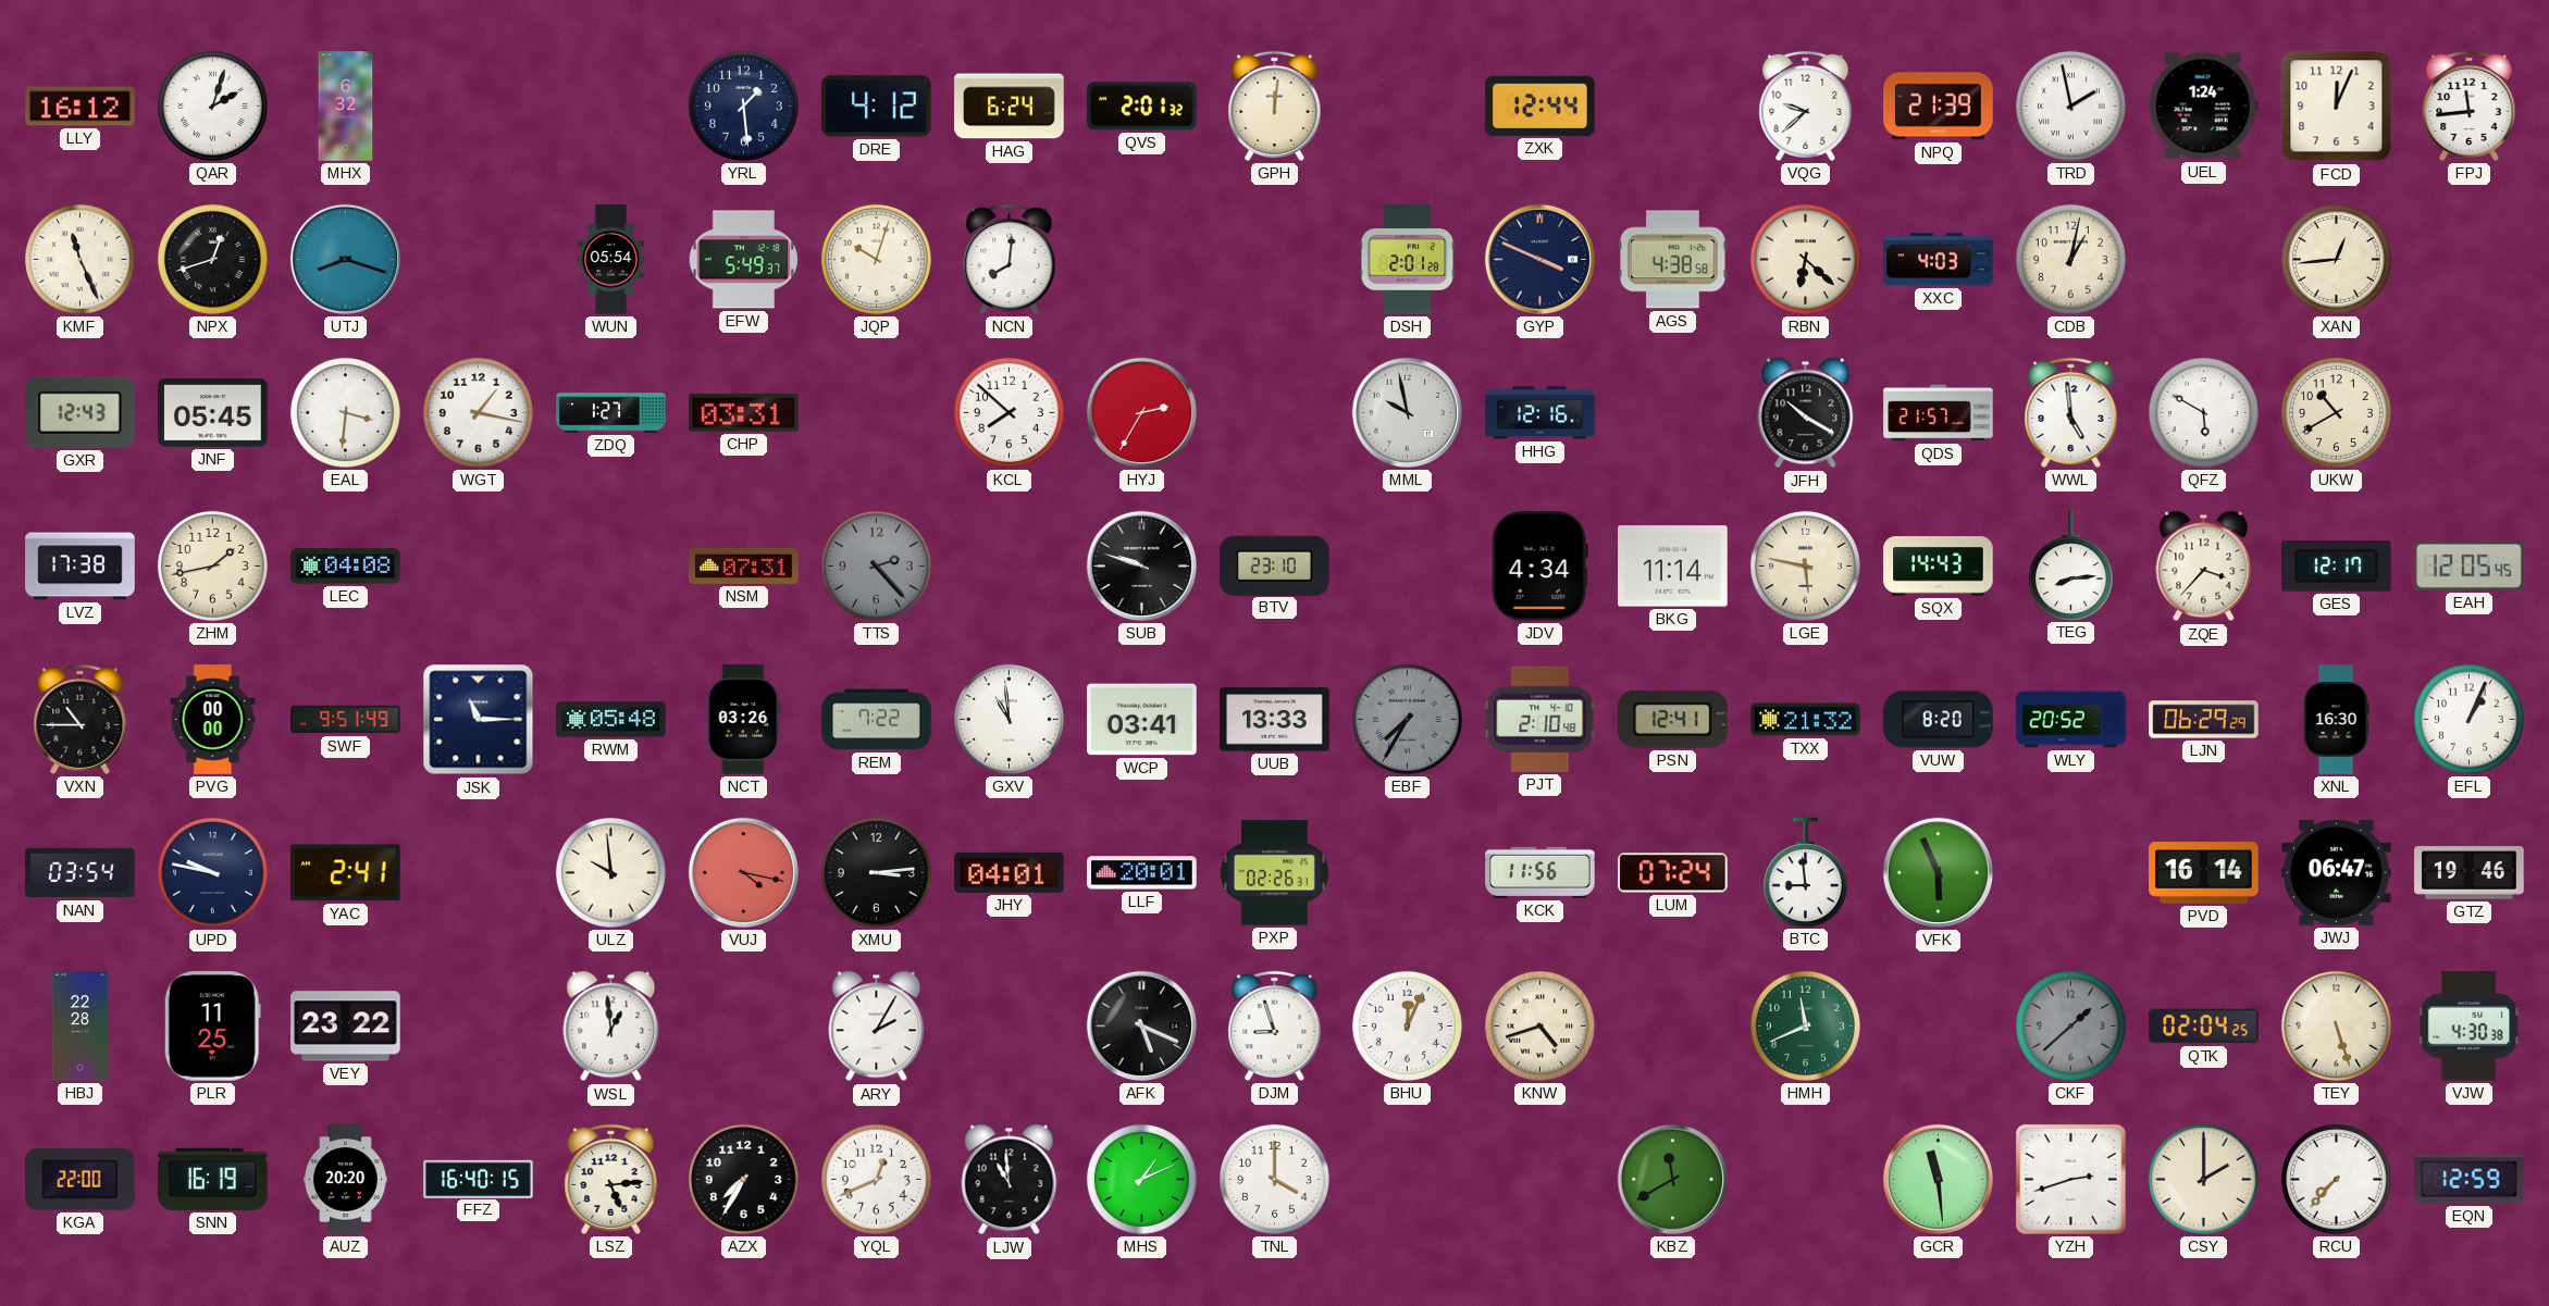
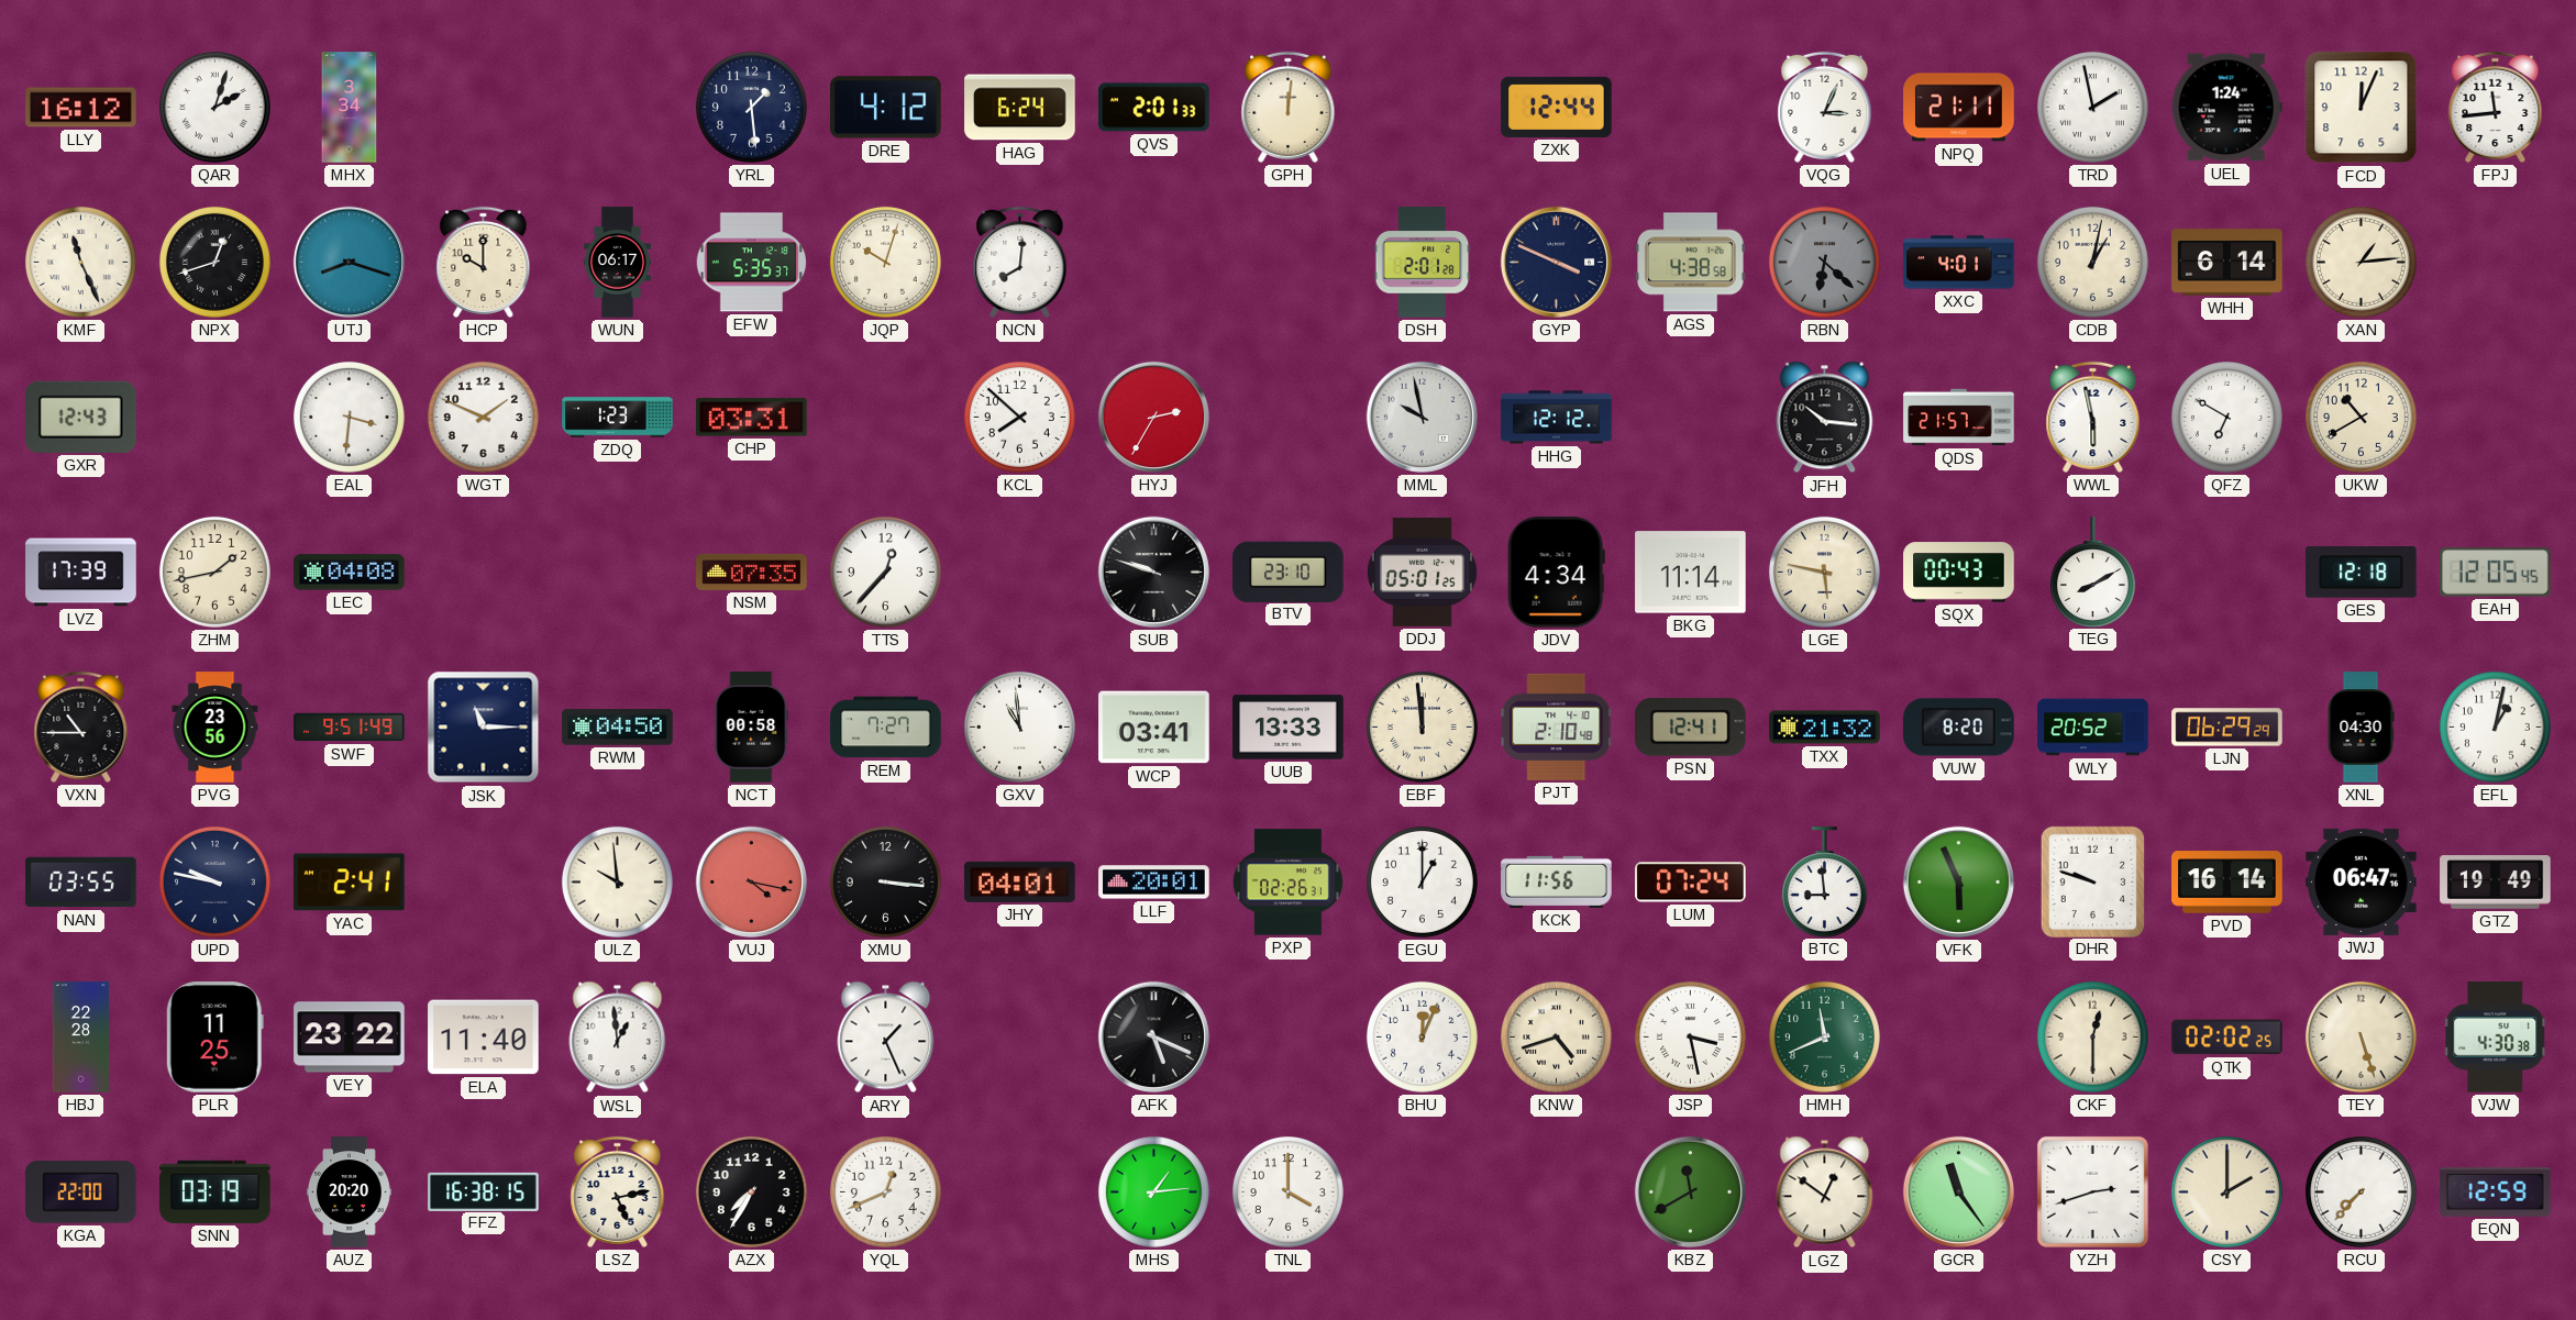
MHX: 6:32 -> 3:34 (350, 108)
QVS: 2:01:32 -> 2:01:33 (1154, 108)
VQG: 9:38 -> 3:04 (1825, 107)
NPQ: 21:39 -> 21:11 (1959, 108)
HCP: none -> 10:00 (484, 262)
WUN: 05:54 -> 06:17 (617, 263)
EFW: 5:49 -> 5:35 (752, 263)
RBN dial: cream -> grey (1824, 262)
XXC: 4:03 -> 4:01 (1959, 263)
WHH: none -> 6:14 (2227, 263)
XAN: 12:44 -> 1:14 (2361, 262)
JNF: 05:45 -> none (213, 413)
WGT: 1:17 -> 1:49 (483, 417)
ZDQ: 1:27 -> 1:23 (618, 418)
HHG: 12:16 -> 12:12 (1557, 418)
JFH: 10:20 -> 10:16 (1825, 418)
WWL: 4:59 -> 5:58 (2093, 417)
QFZ: 5:50 -> 6:50 (2226, 417)
LVZ: 17:38 -> 17:39 (81, 573)
NSM: 07:31 -> 07:35 (752, 572)
TTS: 2:23 -> 12:37 (885, 572)
TTS dial: grey -> white (885, 572)
DDJ: none -> 05:01 (1422, 572)
SQX: 14:43 -> 00:43 (1959, 573)
TEG: 8:14 -> 8:10 (2092, 572)
ZQE: 3:37 -> none (2204, 567)
GES: 12:17 -> 12:18 (2362, 573)
PVG: 00:00 -> 23:56 (215, 728)
RWM: 05:48 -> 04:50 (618, 728)
NCT: 03:26 -> 00:58 (752, 728)
REM: 7:22 -> 7:27 (886, 728)
EBF: 7:35 -> 11:59 (1422, 726)
EBF dial: grey -> cream (1422, 726)
XNL: 16:30 -> 04:30 (2361, 728)
EFL: 1:04 -> 1:02 (2495, 726)
NAN: 03:54 -> 03:55 (81, 883)
XMU: 3:14 -> 3:16 (885, 881)
EGU: none -> 1:00 (1422, 881)
DHR: none -> 9:48 (2092, 881)
GTZ: 19:46 -> 19:49 (2496, 883)
ELA: none -> 11:40 (484, 1038)
ARY: 2:05 -> 1:26 (886, 1038)
DJM: 8:57 -> none (1275, 1025)
JSP: none -> 3:28 (1690, 1036)
CKF: 1:38 -> 12:30 (2092, 1036)
CKF dial: grey -> cream (2092, 1036)
QTK: 02:04 -> 02:02 (2227, 1038)
SNN: 16:19 -> 03:19 (215, 1191)
FFZ: 16:40 -> 16:38 (484, 1191)
LSZ: 5:14 -> 5:13 (618, 1191)
LJW: 10:59 -> none (1010, 1180)
MHS: 1:11 -> 1:14 (1153, 1191)
LGZ: none -> 12:51 (1825, 1193)
GCR: 11:29 -> 11:24 (1958, 1191)
